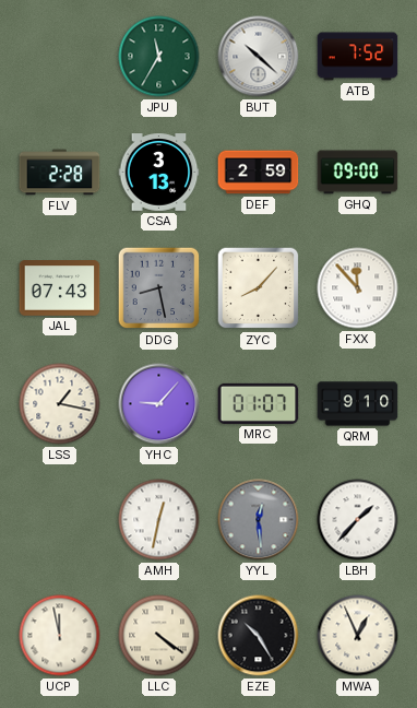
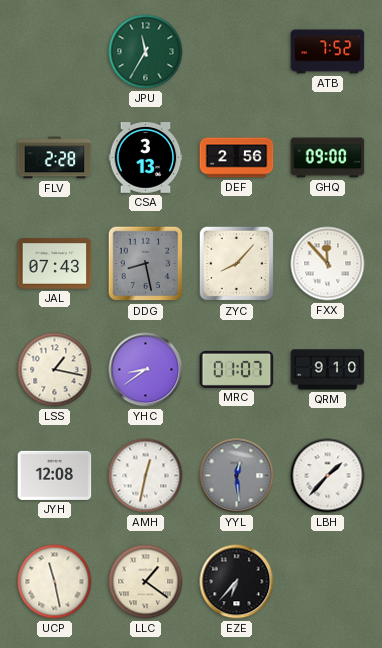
BUT: 10:22 -> none (259, 57)
DEF: 2:59 -> 2:56 (237, 158)
YHC: 9:07 -> 8:39 (146, 370)
JYH: none -> 12:08 (55, 475)
UCP: 11:58 -> 11:28 (55, 582)
LLC: 4:21 -> 1:21 (146, 582)
EZE: 10:25 -> 6:37 (237, 582)
MWA: 12:56 -> none (358, 636)
